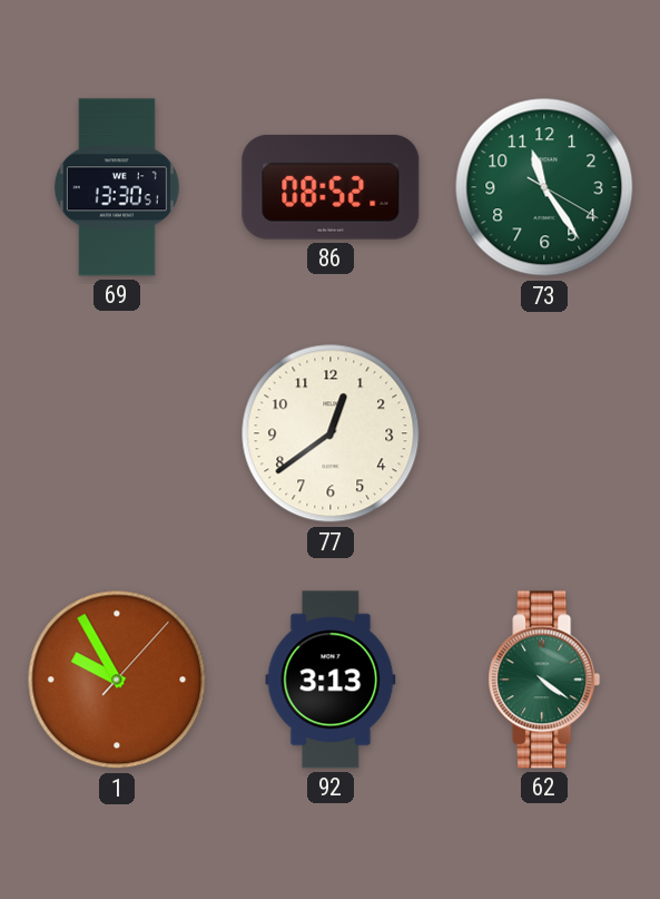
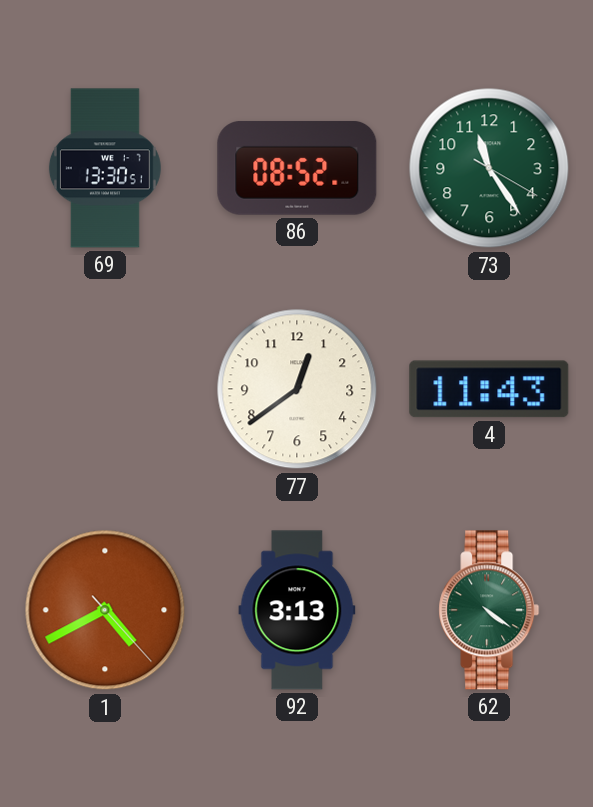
4: none -> 11:43 (489, 389)
1: 9:55 -> 4:40 (105, 610)
